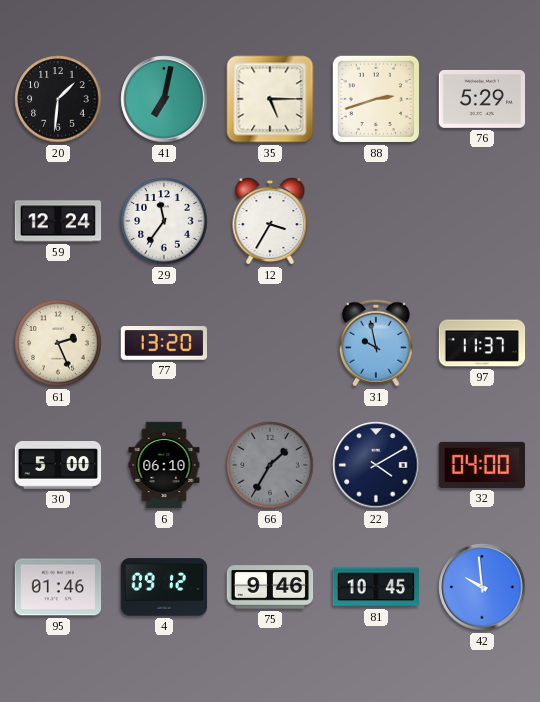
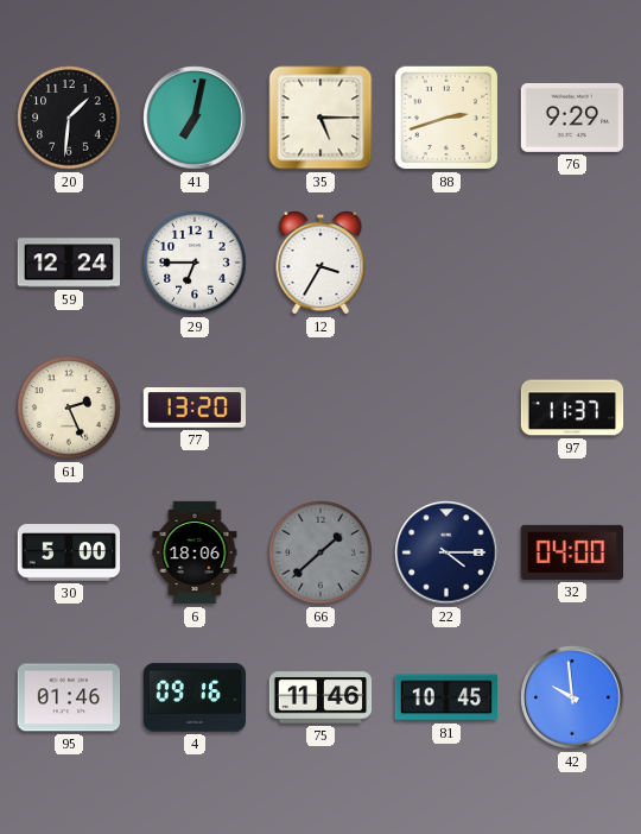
76: 5:29 -> 9:29 (572, 118)
29: 11:36 -> 6:45 (195, 263)
31: 9:58 -> none (376, 343)
6: 06:10 -> 18:06 (195, 552)
66: 1:35 -> 1:38 (320, 552)
22: 4:10 -> 4:15 (446, 552)
4: 09:12 -> 09:16 (195, 697)
75: 9:46 -> 11:46 (320, 697)
